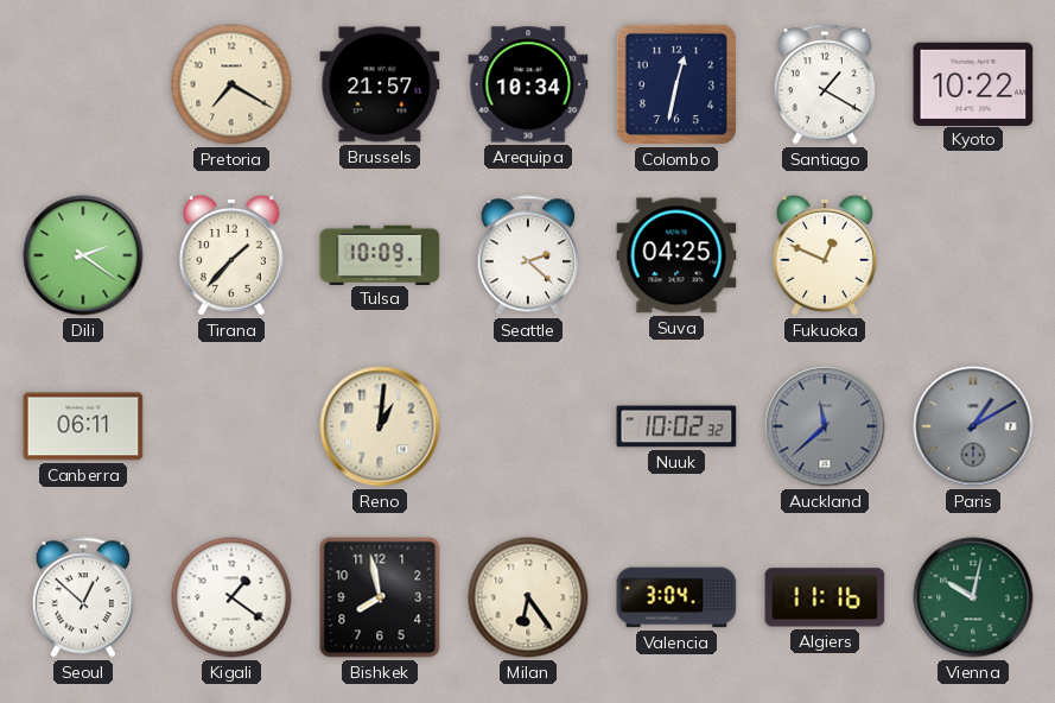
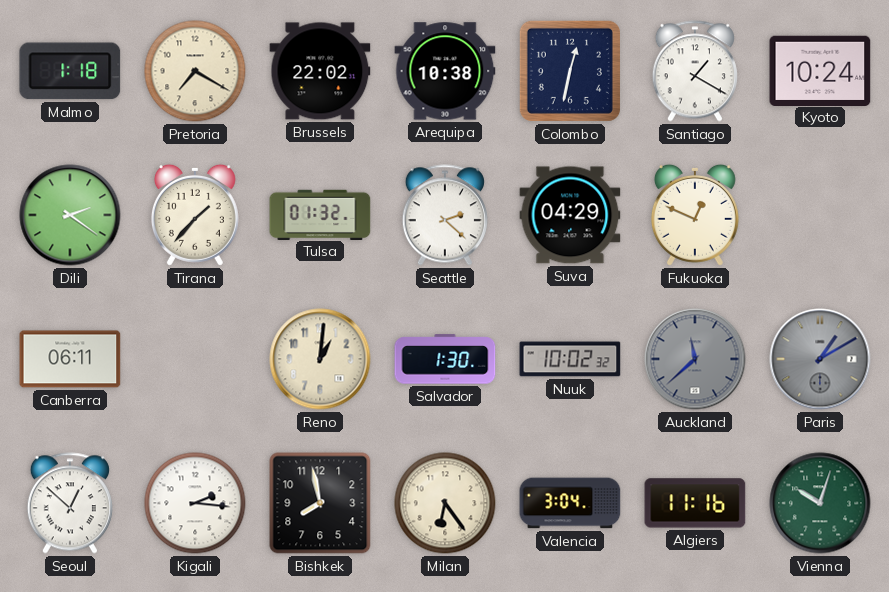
Malmo: none -> 1:18 (70, 71)
Brussels: 21:57 -> 22:02 (320, 71)
Arequipa: 10:34 -> 10:38 (445, 71)
Kyoto: 10:22 -> 10:24 (820, 70)
Tulsa: 10:09 -> 01:32 (320, 214)
Suva: 04:25 -> 04:29 (570, 215)
Salvador: none -> 1:30 (445, 359)
Kigali: 1:21 -> 2:16 (195, 503)
Vienna: 10:02 -> 10:03 (820, 503)
